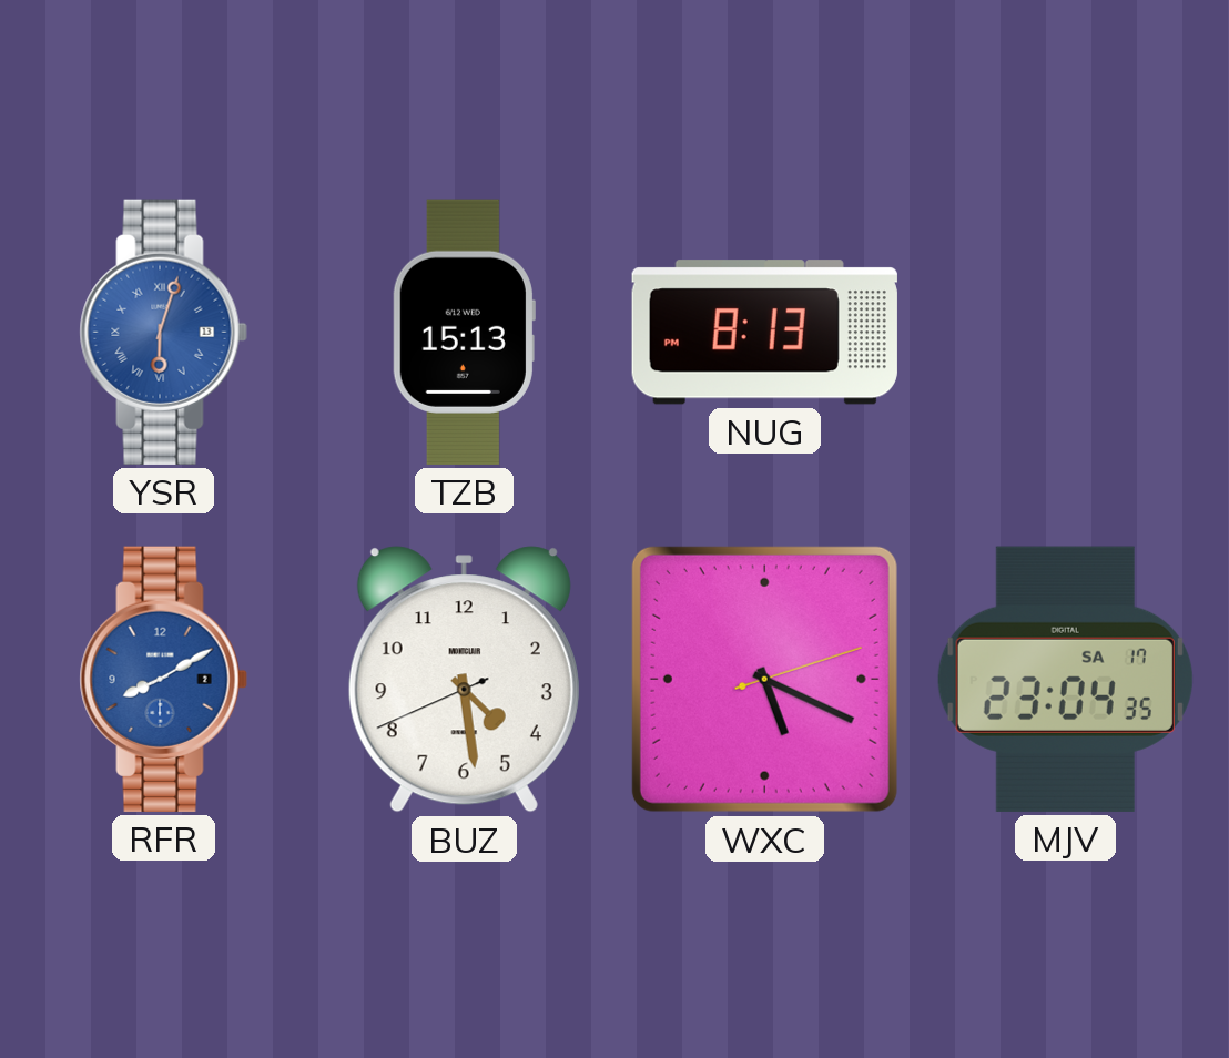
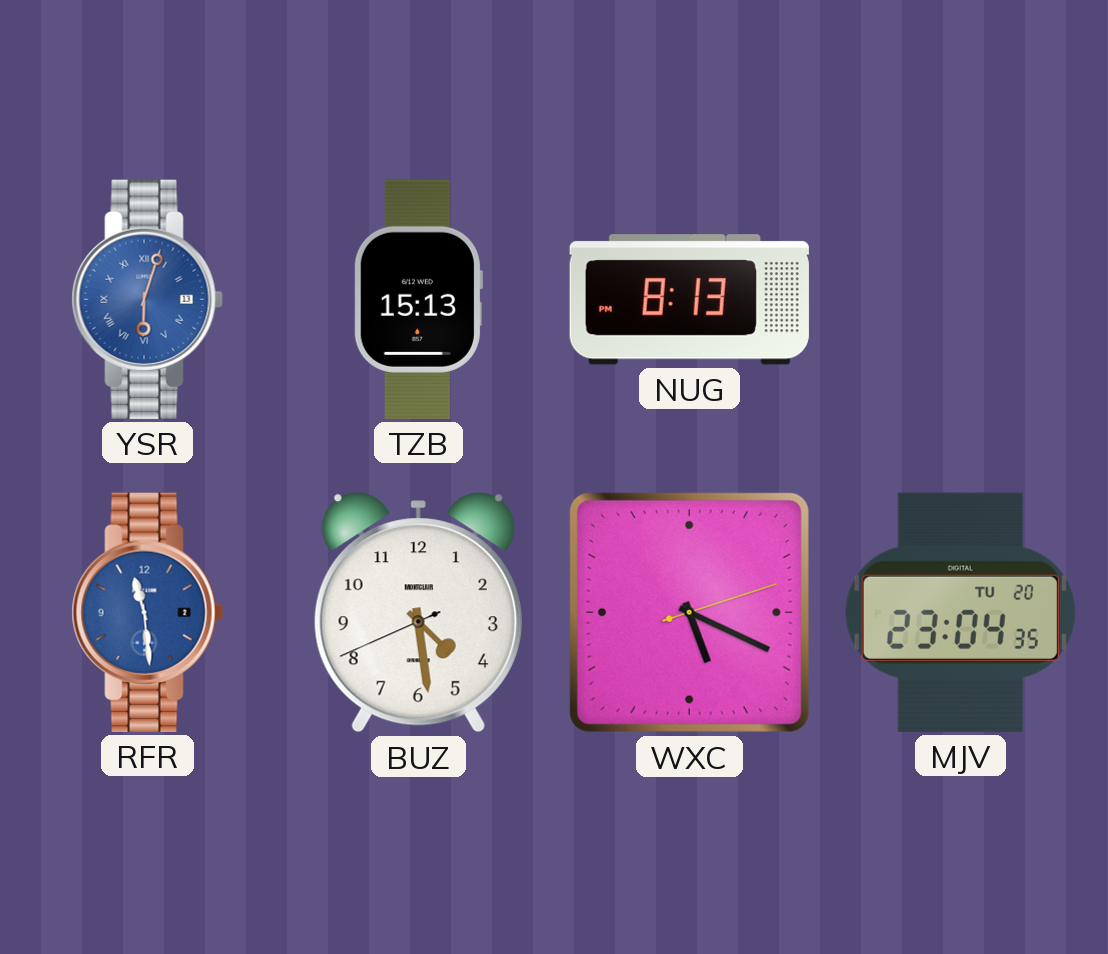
RFR: 8:10 -> 11:29 (147, 612)
MJV date: SA 17 -> TU 20 (960, 612)
